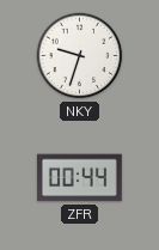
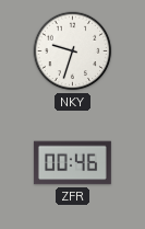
ZFR: 00:44 -> 00:46 (72, 163)
